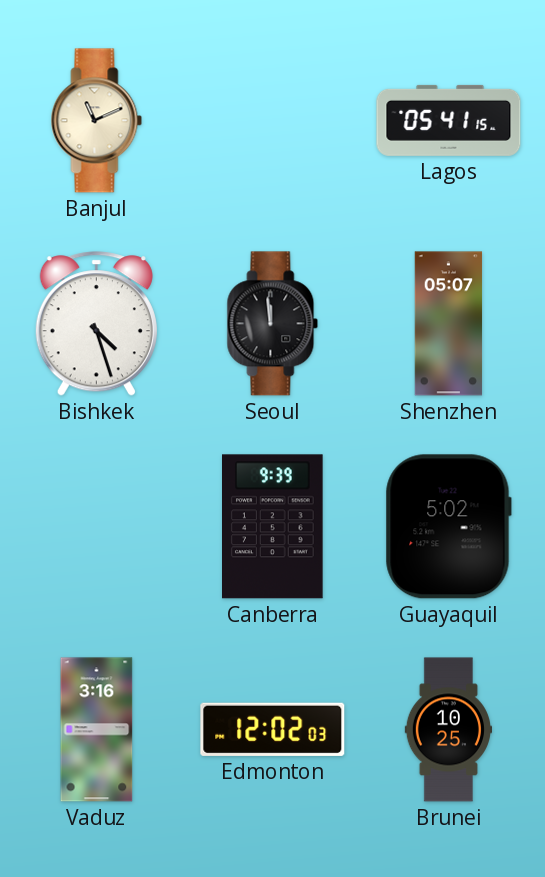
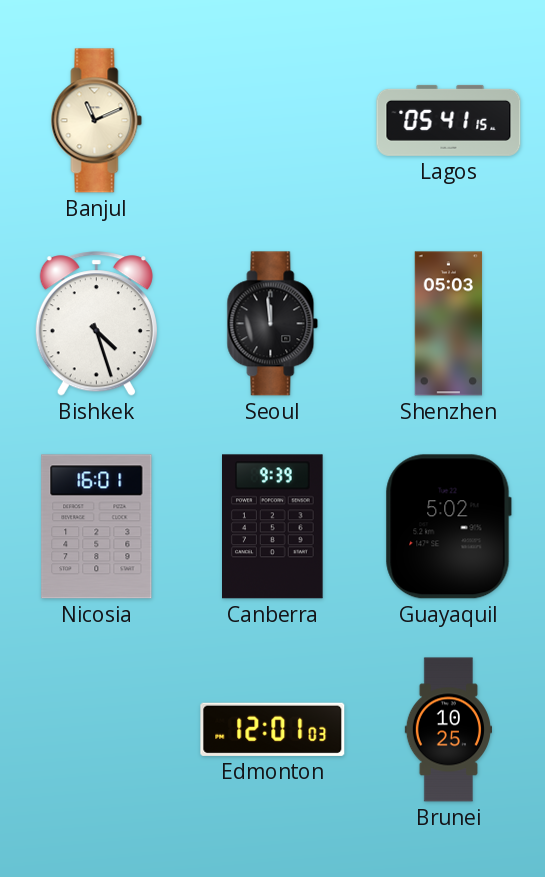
Shenzhen: 05:07 -> 05:03 (449, 324)
Nicosia: none -> 16:01 (97, 527)
Vaduz: 3:16 -> none (97, 730)
Edmonton: 12:02 -> 12:01 (273, 729)
